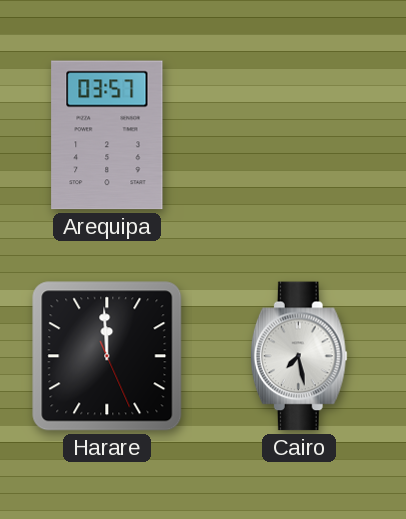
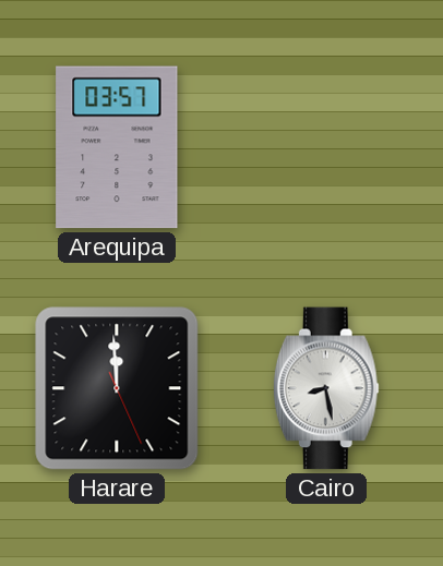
Cairo: 7:28 -> 8:28 (326, 388)
